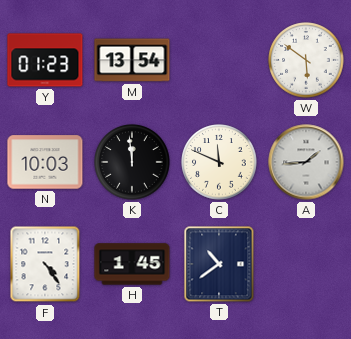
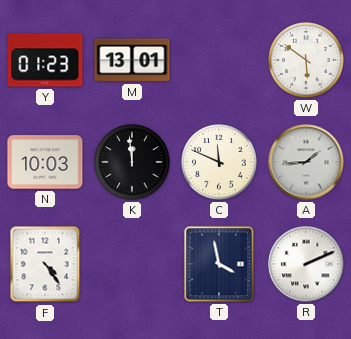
M: 13:54 -> 13:01 (132, 60)
H: 1:45 -> none (132, 264)
T: 10:39 -> 3:58 (219, 264)
R: none -> 2:11 (306, 264)
